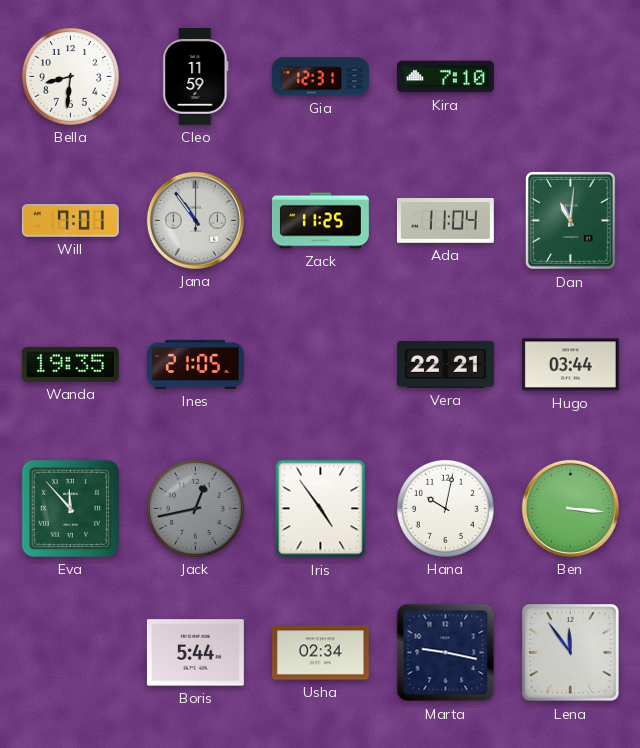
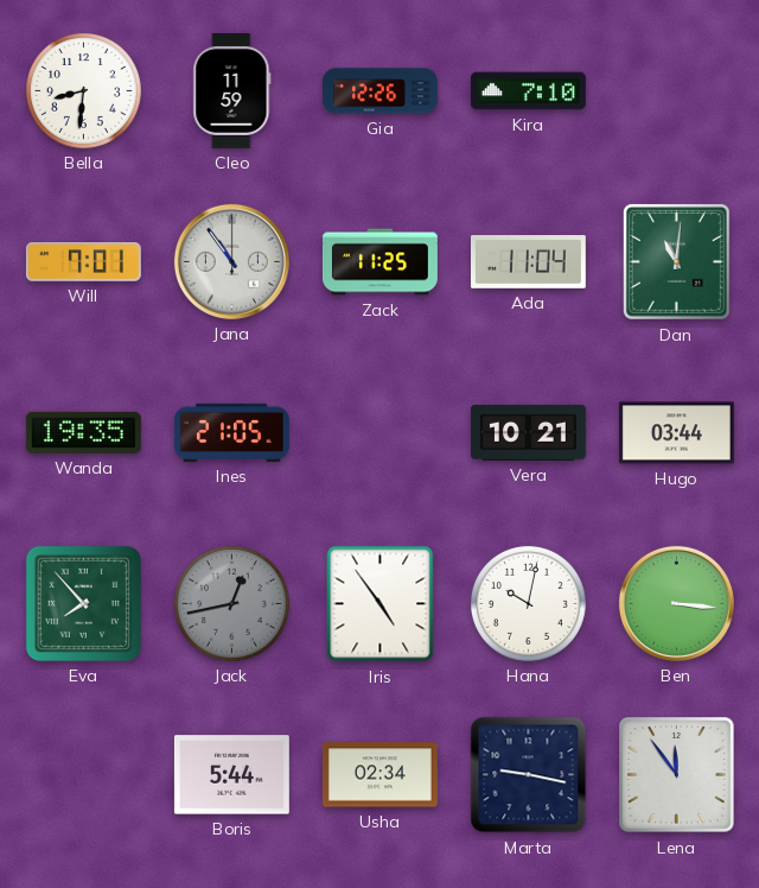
Gia: 12:31 -> 12:26 (381, 91)
Vera: 22:21 -> 10:21 (528, 432)
Eva: 11:53 -> 7:53 (83, 603)
